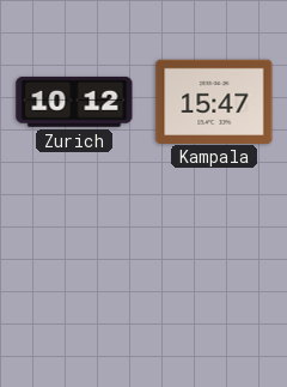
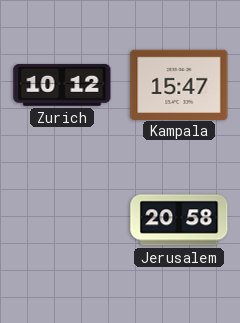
Jerusalem: none -> 20:58 (179, 220)
